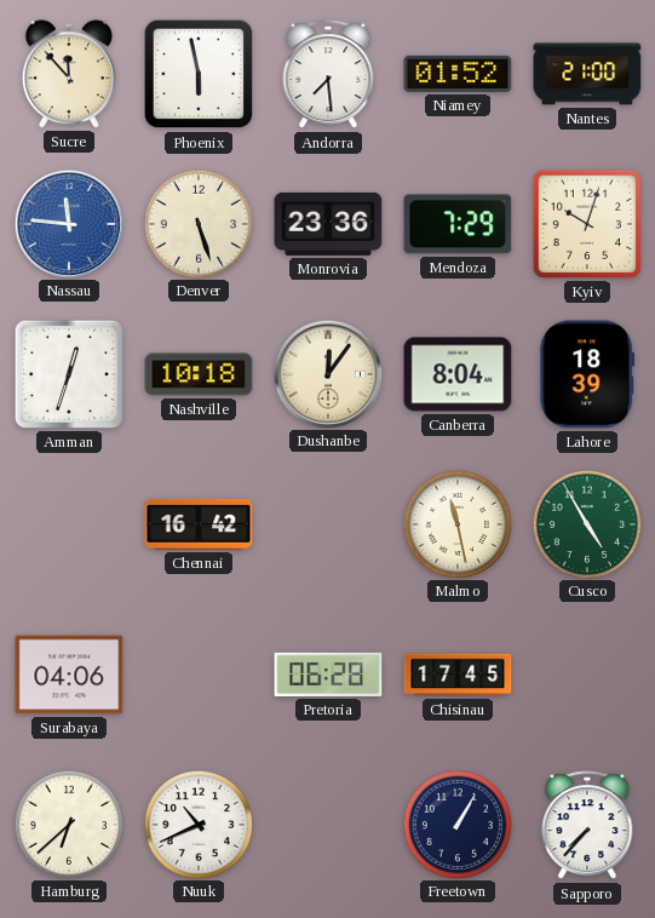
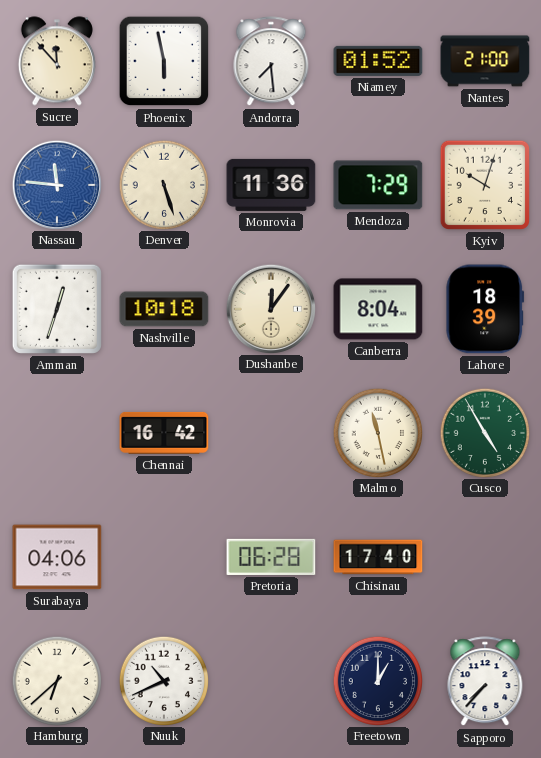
Monrovia: 23:36 -> 11:36 (271, 185)
Chisinau: 17:45 -> 17:40 (378, 557)
Freetown: 1:05 -> 1:00 (377, 680)
